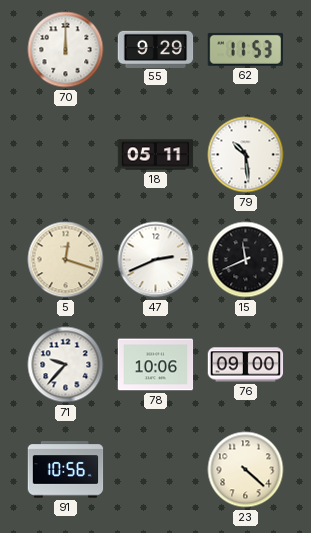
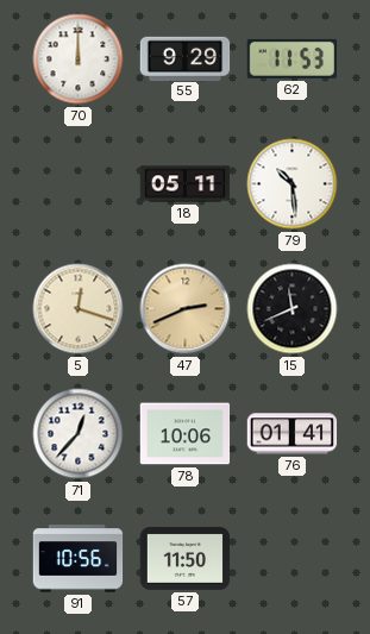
47 dial: white -> champagne (186, 309)
71: 9:37 -> 12:37 (79, 434)
76: 09:00 -> 01:41 (293, 434)
57: none -> 11:50 (186, 558)
23: 4:22 -> none (246, 470)
